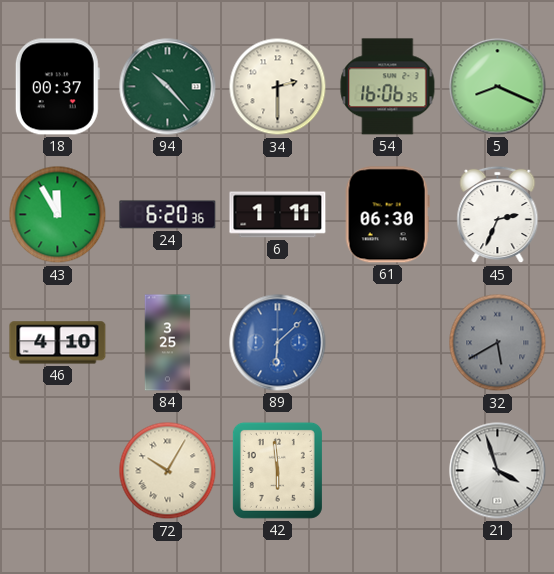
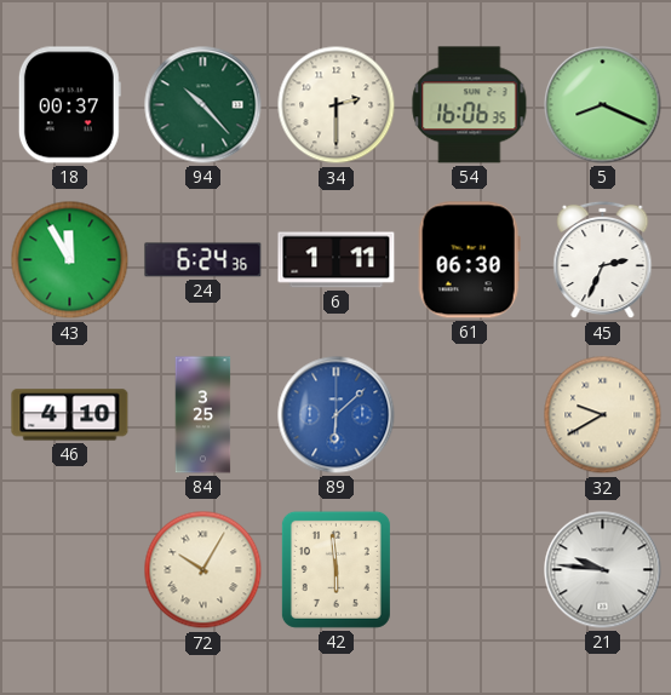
24: 6:20 -> 6:24 (203, 260)
32: 5:40 -> 9:40 (603, 415)
32 dial: grey -> cream (603, 415)
21: 3:57 -> 9:46 (603, 570)
